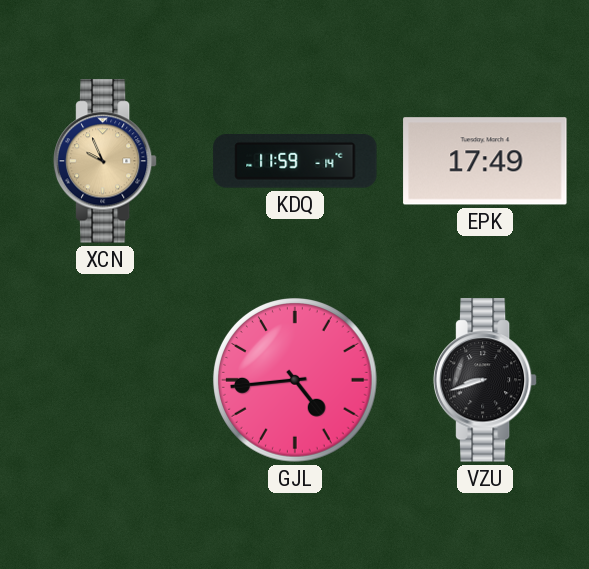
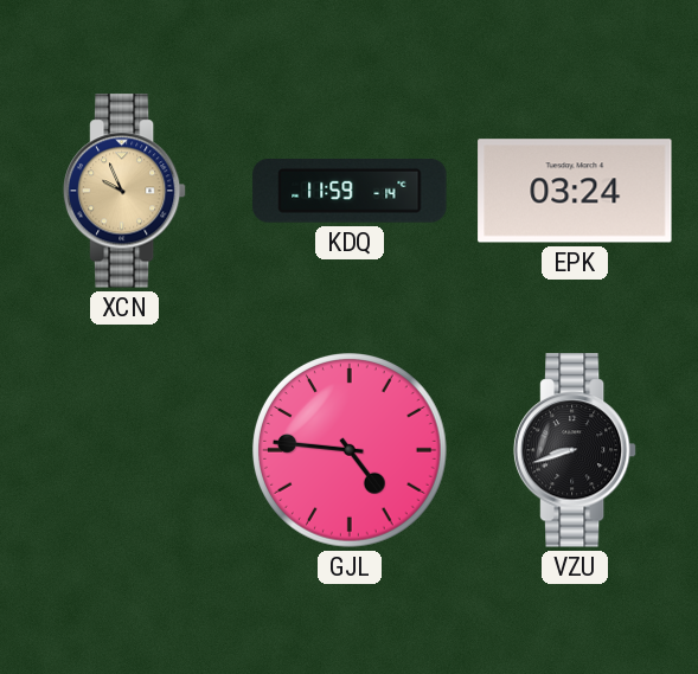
EPK: 17:49 -> 03:24 (575, 191)
GJL: 4:44 -> 4:46 (351, 451)
